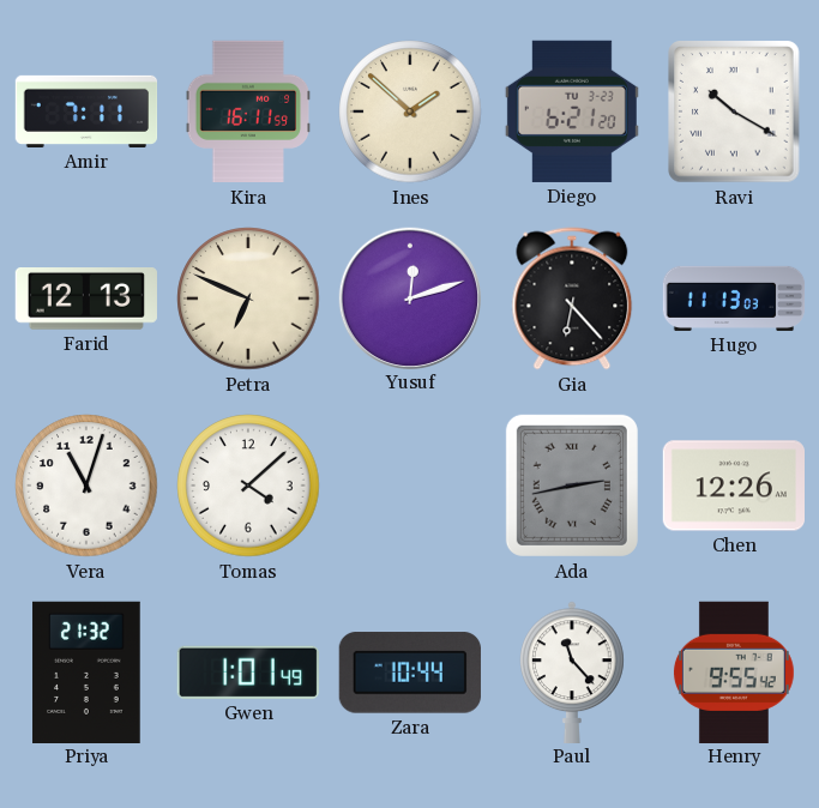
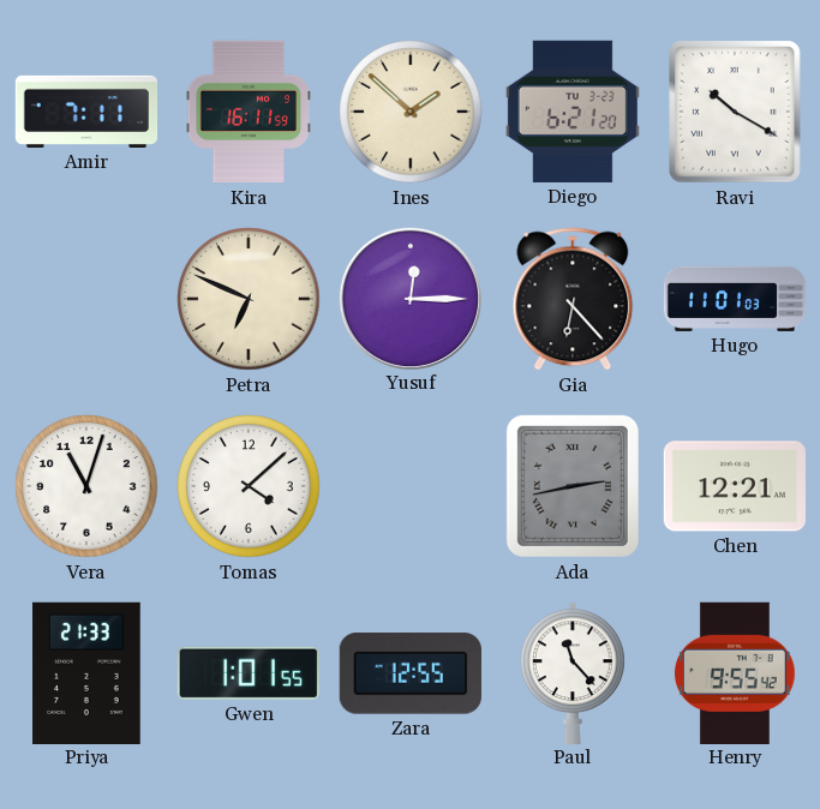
Farid: 12:13 -> none (86, 300)
Yusuf: 12:12 -> 12:15 (409, 298)
Hugo: 11:13 -> 11:01 (735, 299)
Chen: 12:26 -> 12:21 (734, 486)
Priya: 21:32 -> 21:33 (86, 672)
Gwen: 1:01:49 -> 1:01:55 (249, 673)
Zara: 10:44 -> 12:55 (411, 673)
